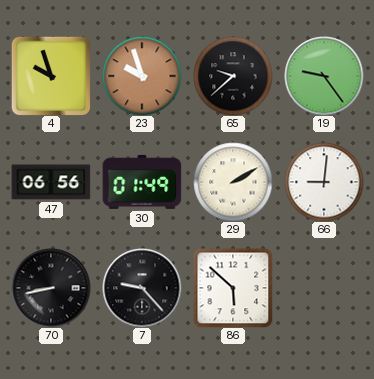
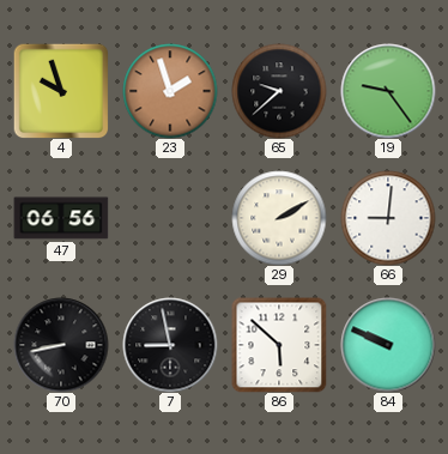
23: 9:57 -> 1:57 (170, 91)
30: 01:49 -> none (142, 182)
7: 9:23 -> 8:58 (170, 345)
84: none -> 9:49 (388, 345)
